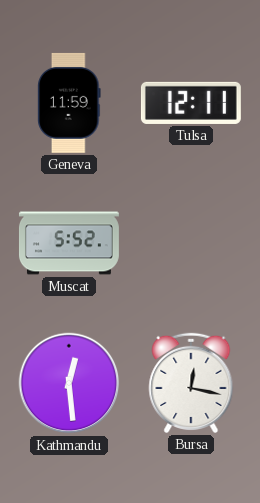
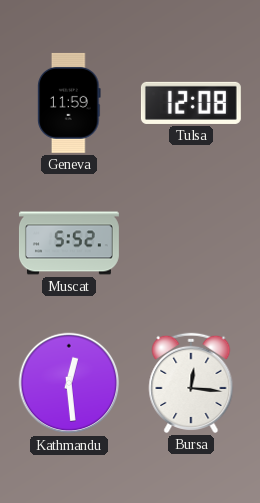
Tulsa: 12:11 -> 12:08 (191, 103)
Bursa: 12:17 -> 12:16 (191, 383)
